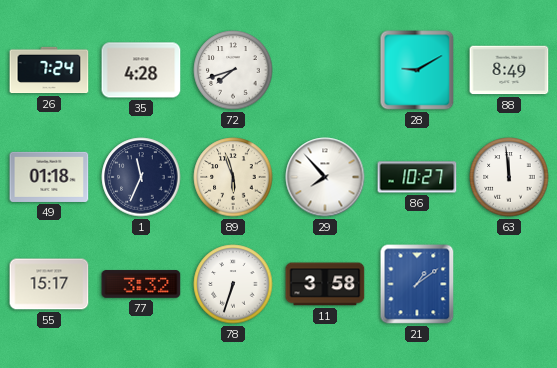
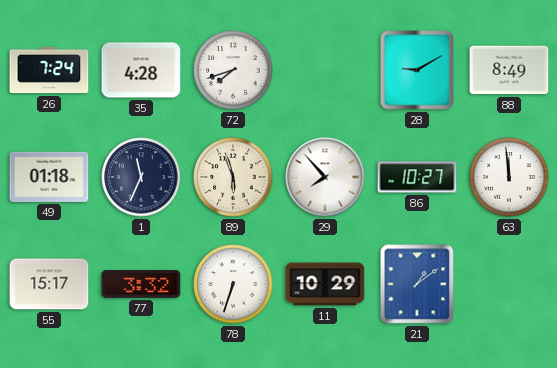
11: 3:58 -> 10:29 (325, 284)
